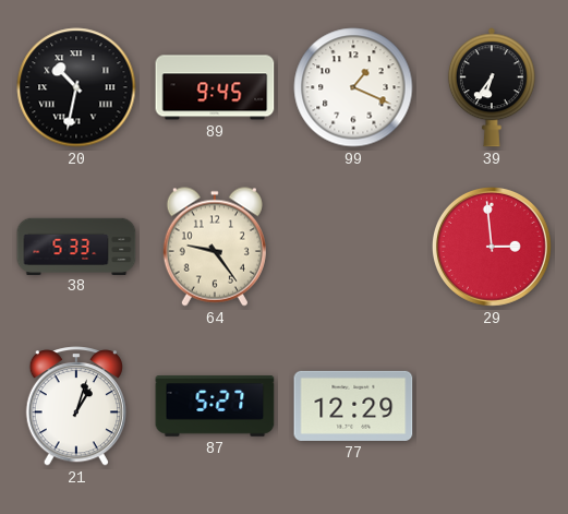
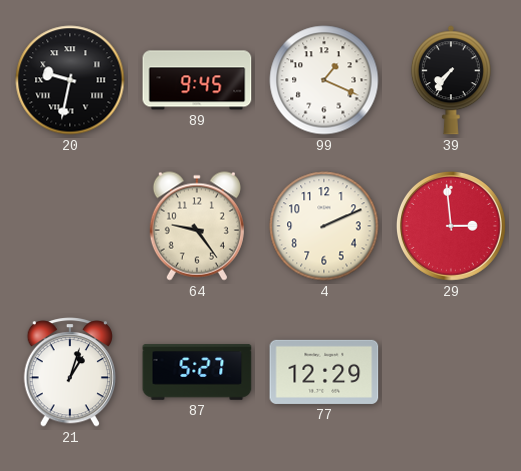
20: 10:32 -> 9:32 (70, 80)
39: 6:36 -> 7:36 (451, 80)
38: 5:33 -> none (76, 246)
4: none -> 2:11 (324, 226)
